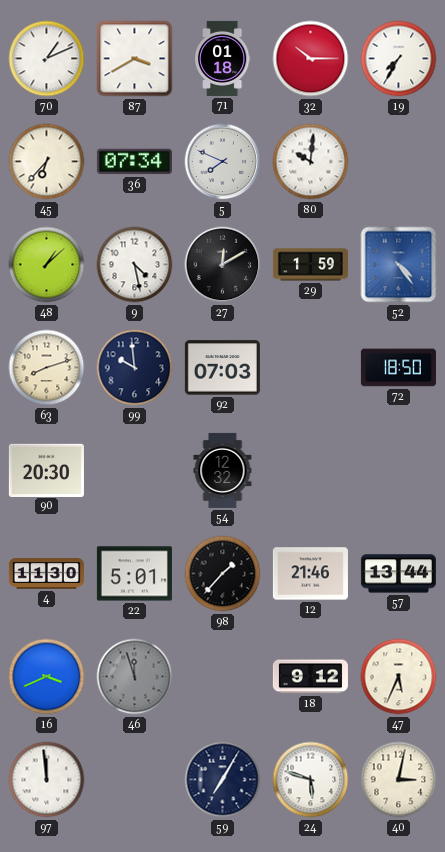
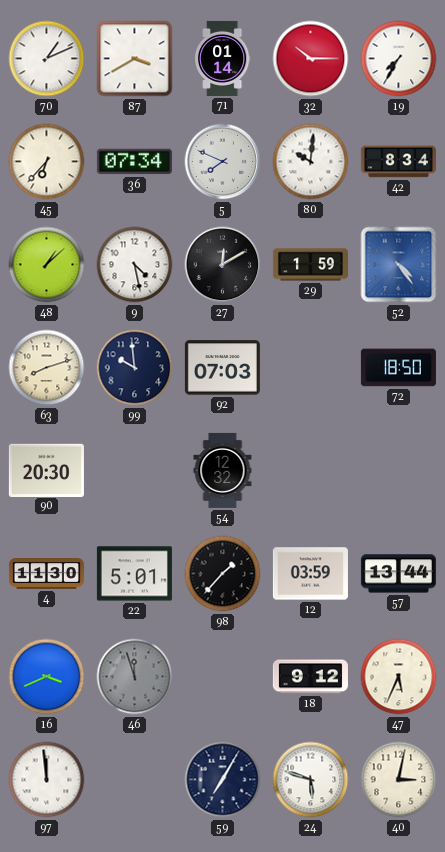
71: 01:18 -> 01:14 (223, 58)
42: none -> 8:34 (398, 162)
12: 21:46 -> 03:59 (310, 574)
